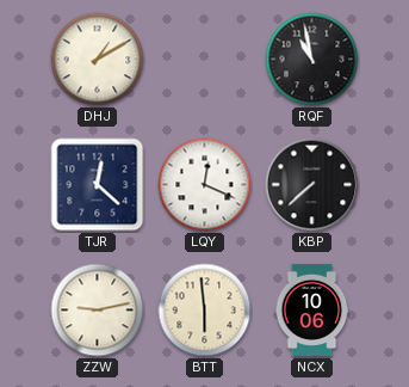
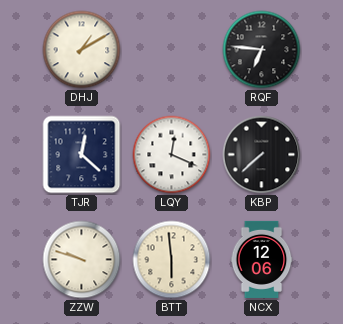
RQF: 10:58 -> 6:46 (262, 50)
ZZW: 9:13 -> 9:48 (82, 260)
NCX: 10:06 -> 12:06 (262, 259)
